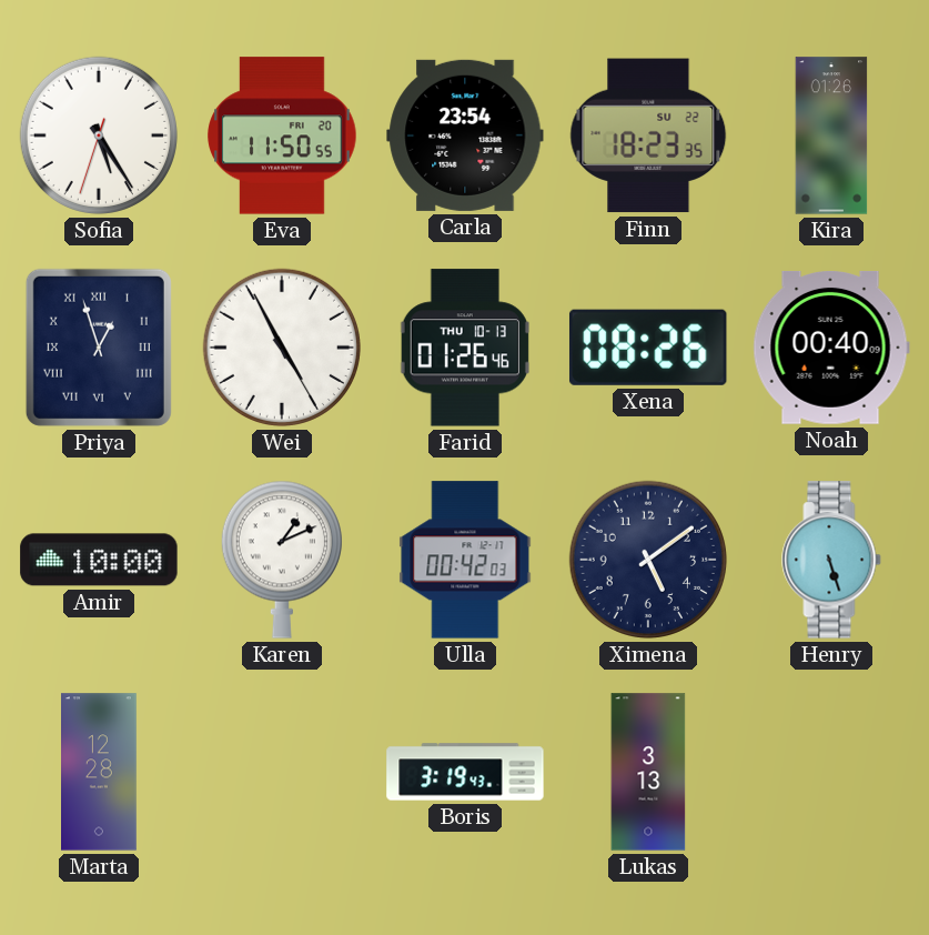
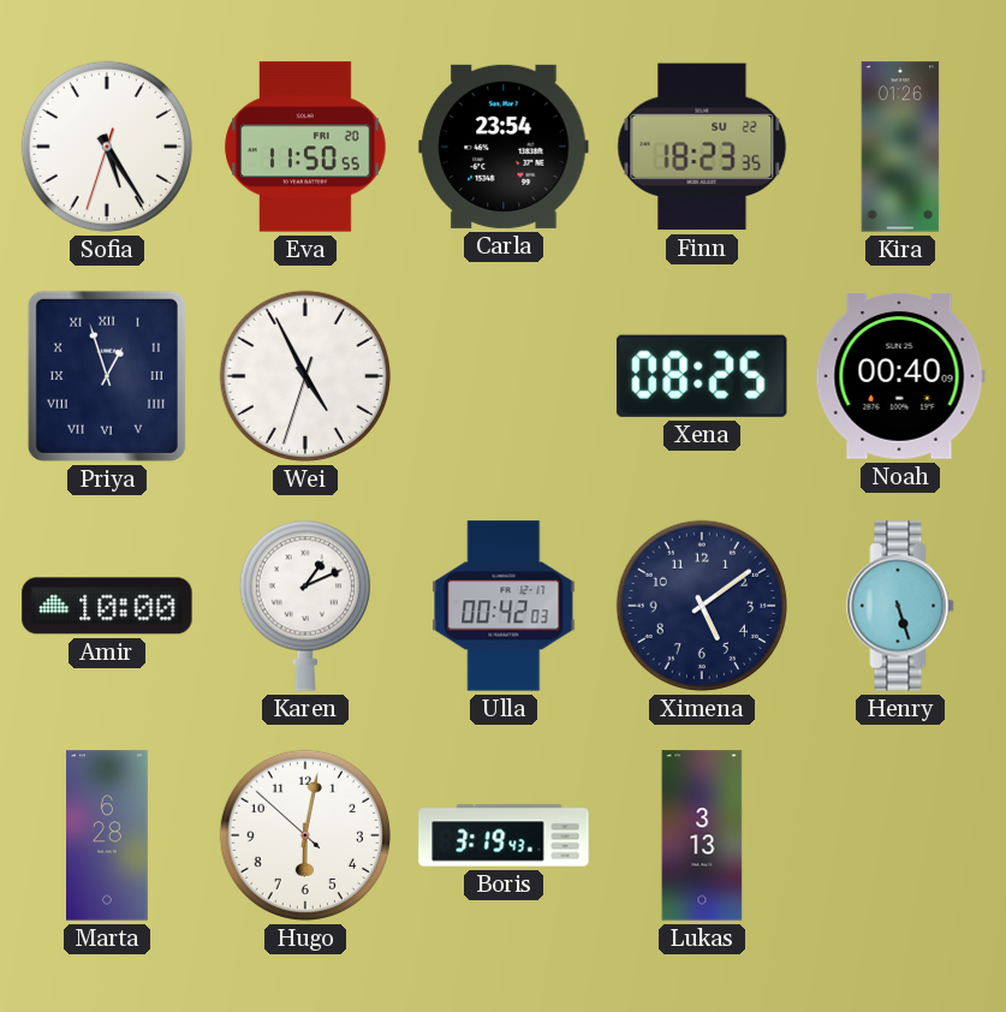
Wei: 4:55:25 -> 4:55:33 (305, 376)
Farid: 01:26 -> none (465, 348)
Xena: 08:26 -> 08:25 (702, 376)
Marta: 12:28 -> 6:28 (108, 835)
Hugo: none -> 6:01 (305, 835)
